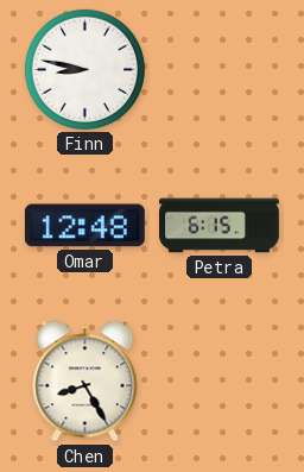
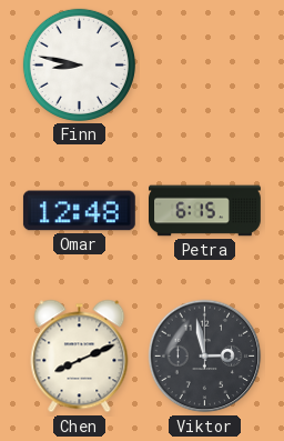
Chen: 8:25 -> 8:11 (80, 357)
Viktor: none -> 2:58 (205, 357)
